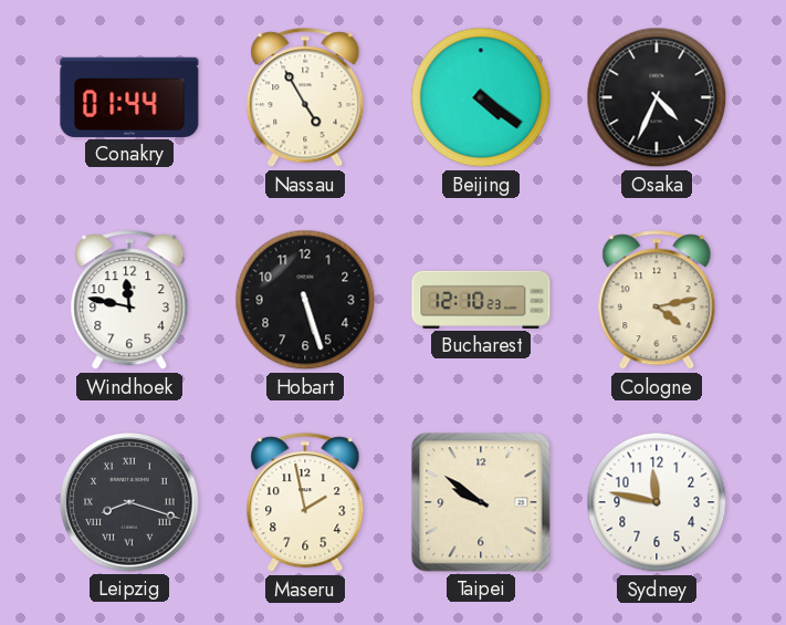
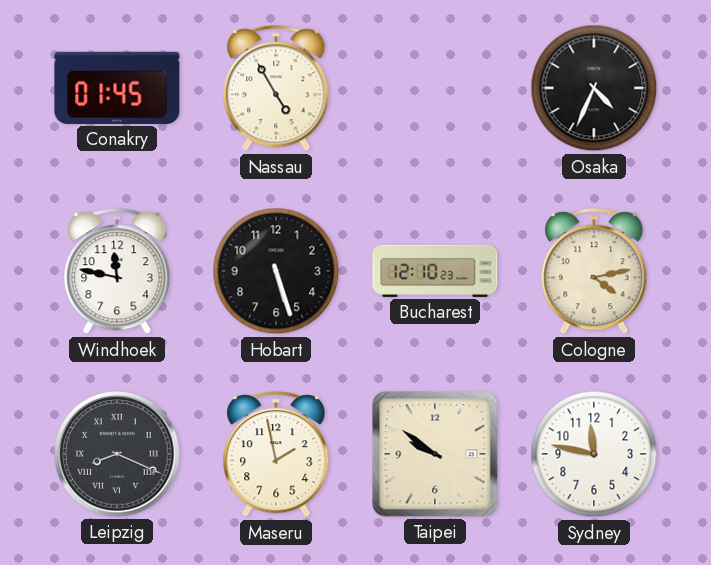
Conakry: 01:44 -> 01:45 (117, 88)
Beijing: 4:21 -> none (481, 97)
Leipzig: 8:18 -> 8:19 (117, 454)
